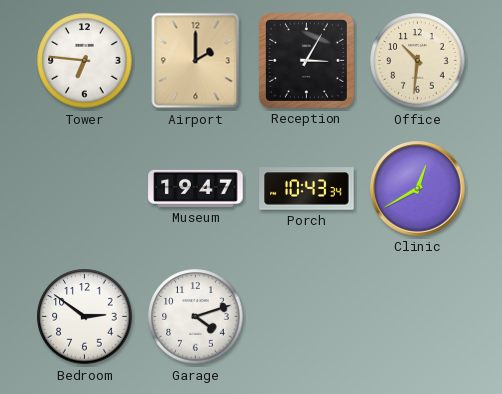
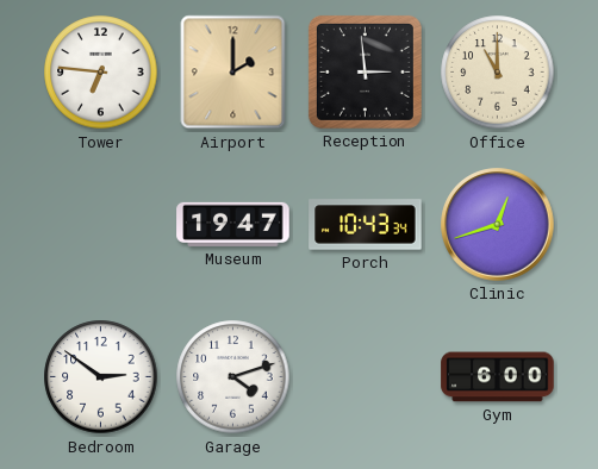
Reception: 3:05 -> 2:59 (365, 71)
Office: 10:31 -> 11:00 (498, 73)
Clinic: 12:40 -> 12:42 (498, 225)
Gym: none -> 6:00 (498, 377)
